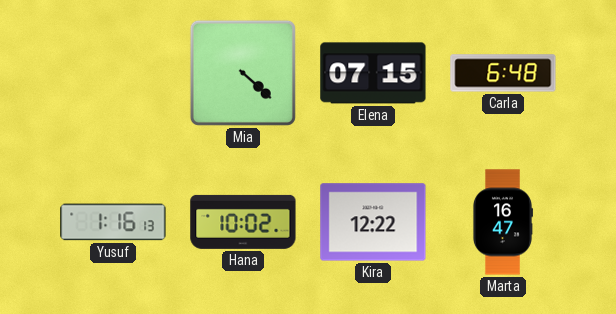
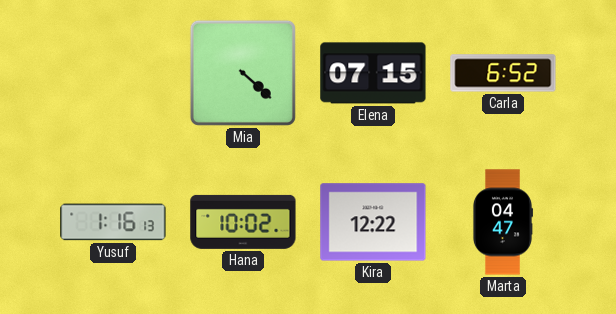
Carla: 6:48 -> 6:52 (503, 73)
Marta: 16:47 -> 04:47 (502, 222)
